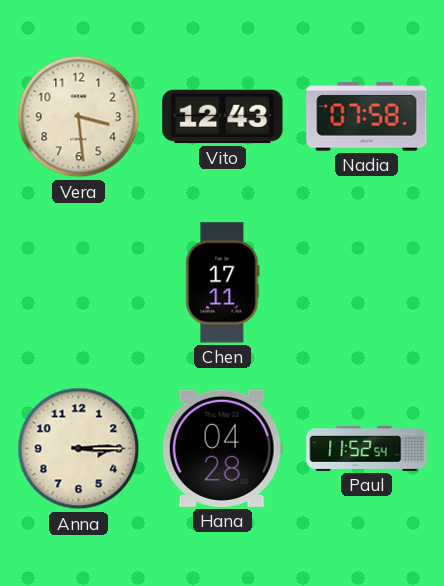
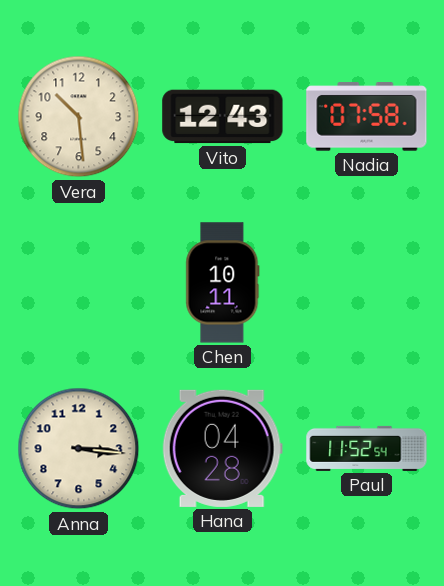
Vera: 3:29 -> 10:29 (79, 117)
Chen: 17:11 -> 10:11 (223, 283)
Anna: 3:15 -> 3:16 (79, 449)
